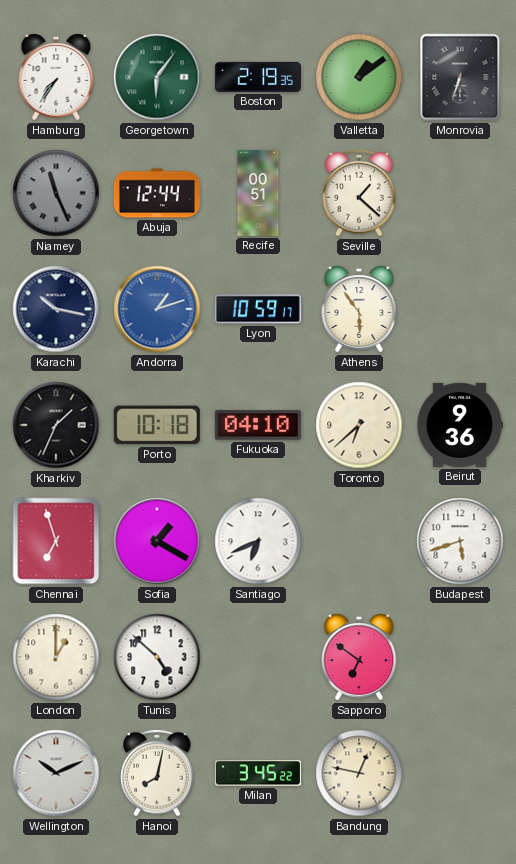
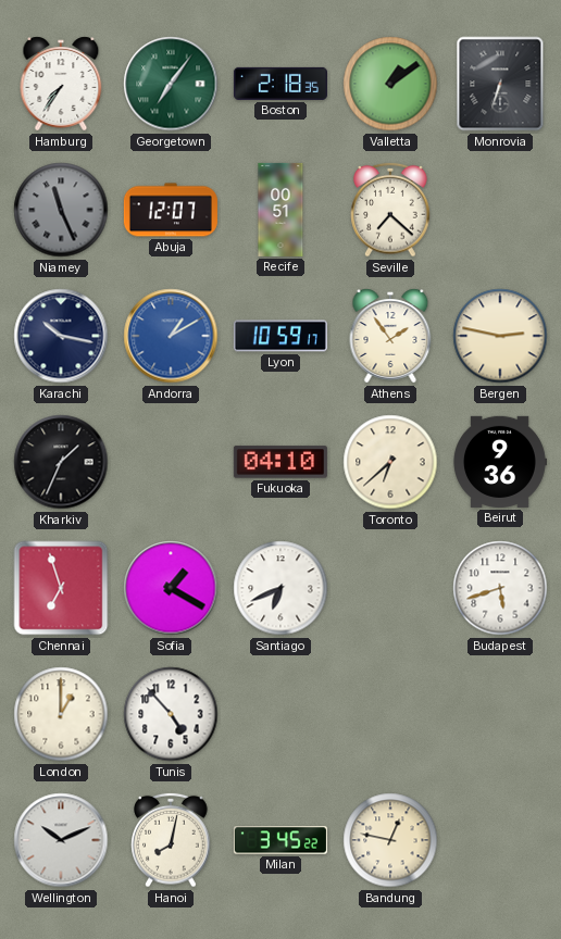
Georgetown: 6:06 -> 7:06 (171, 84)
Boston: 2:19 -> 2:18 (280, 84)
Abuja: 12:44 -> 12:07 (171, 210)
Seville: 1:22 -> 7:22 (390, 210)
Andorra: 1:12 -> 1:10 (171, 336)
Athens: 5:54 -> 1:54 (390, 336)
Bergen: none -> 2:47 (500, 336)
Porto: 10:18 -> none (157, 425)
Tunis: 4:52 -> 4:53 (171, 714)
Sapporo: 6:51 -> none (359, 657)
